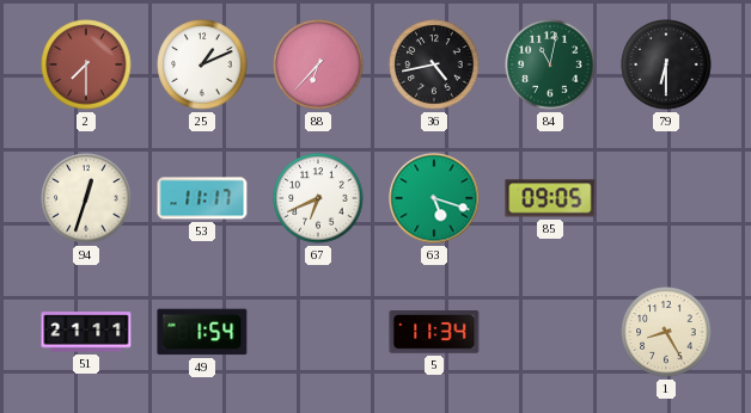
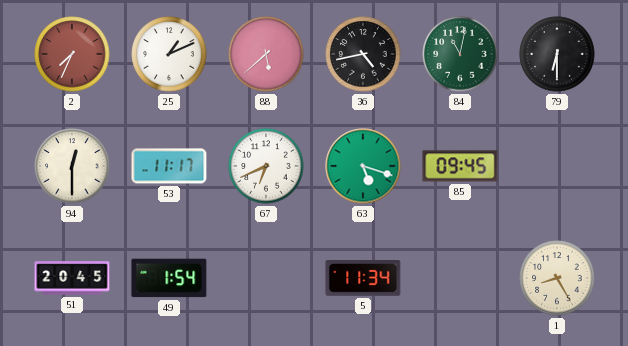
2: 7:30 -> 7:34 (72, 54)
88: 6:37 -> 5:38 (266, 54)
94: 12:33 -> 12:30 (72, 166)
85: 09:05 -> 09:45 (460, 166)
51: 21:11 -> 20:45 (72, 278)
